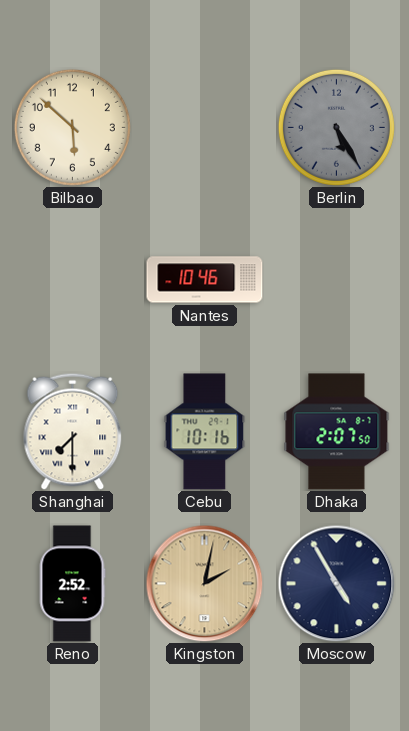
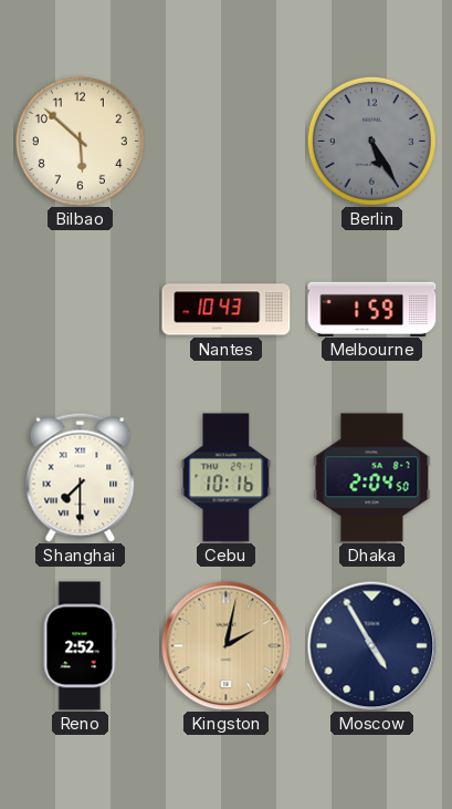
Nantes: 10:46 -> 10:43 (227, 310)
Melbourne: none -> 1:59 (372, 309)
Dhaka: 2:07 -> 2:04 (372, 478)
